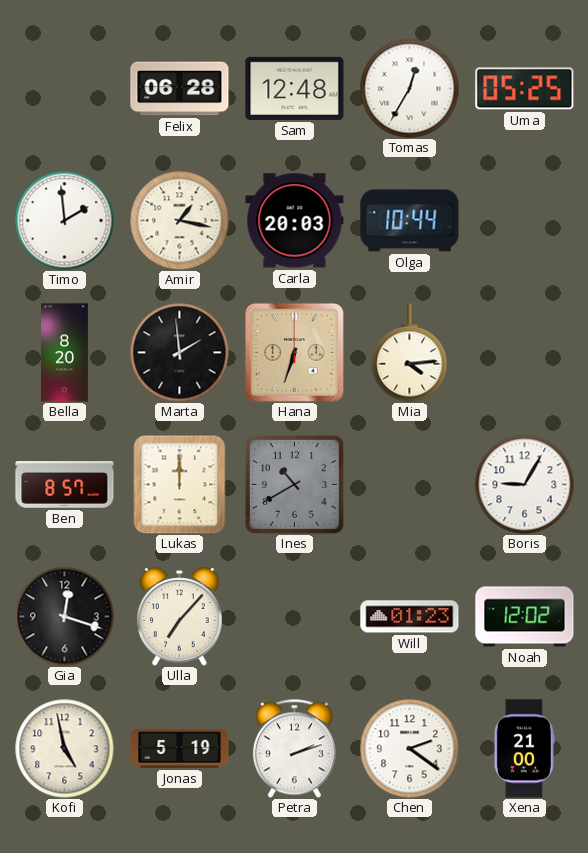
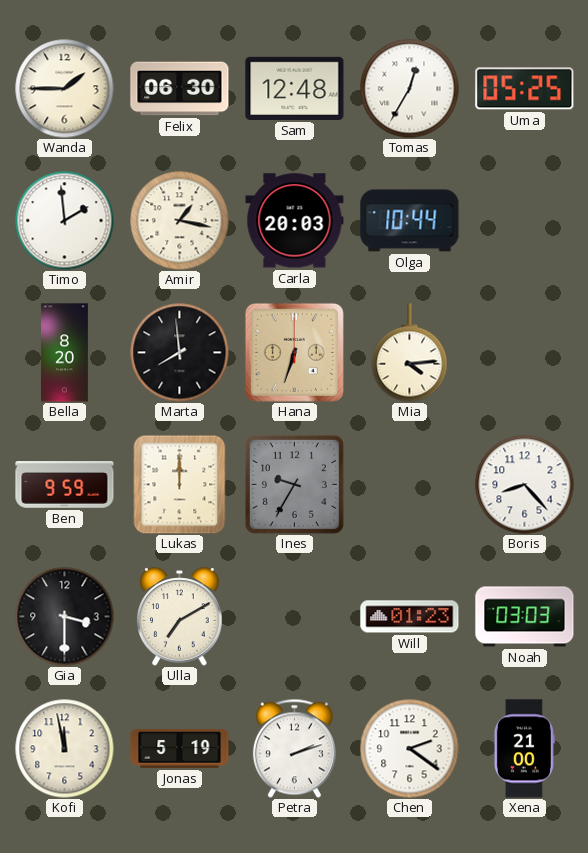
Wanda: none -> 1:45 (65, 89)
Felix: 06:28 -> 06:30 (180, 89)
Marta: 1:59 -> 7:59 (180, 353)
Ben: 8:57 -> 9:59 (65, 485)
Ines: 10:40 -> 9:35 (294, 484)
Boris: 9:05 -> 8:23 (525, 485)
Gia: 12:18 -> 3:30 (65, 617)
Ulla: 7:07 -> 7:10 (180, 617)
Noah: 12:02 -> 03:03 (525, 617)
Kofi: 4:58 -> 11:58 (65, 749)
